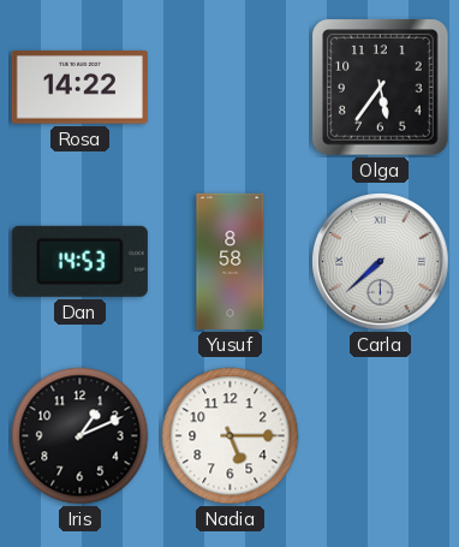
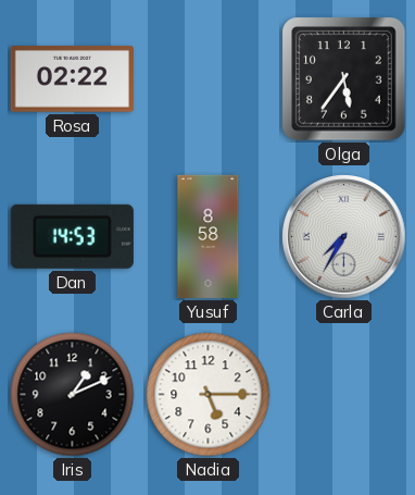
Rosa: 14:22 -> 02:22 (72, 79)
Carla: 7:38 -> 7:35 (344, 237)
